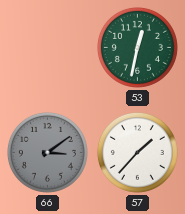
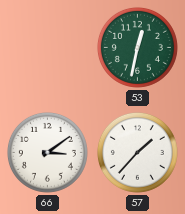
66 dial: grey -> white (47, 152)
